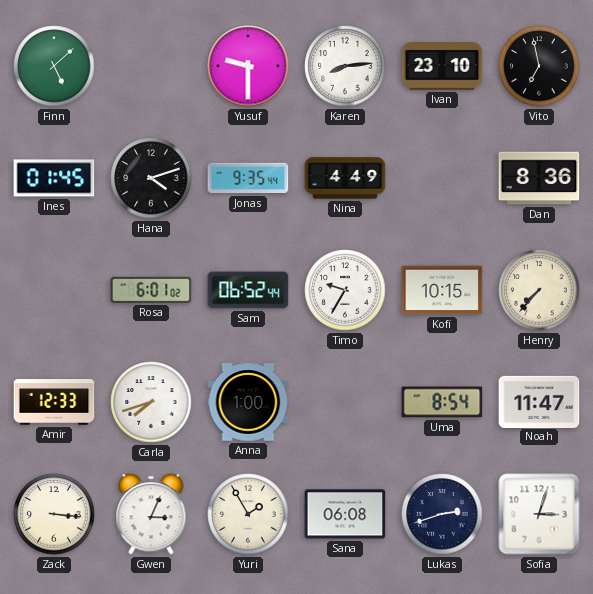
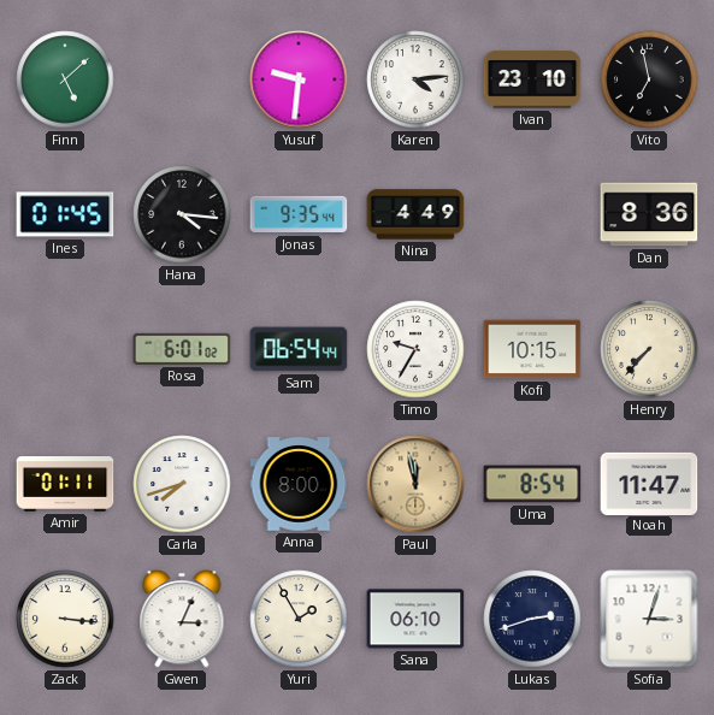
Yusuf: 9:30 -> 9:31 (299, 79)
Karen: 8:14 -> 4:14 (415, 79)
Hana: 4:12 -> 4:16 (182, 214)
Sam: 06:52 -> 06:54 (299, 349)
Amir: 12:33 -> 01:11 (65, 485)
Anna: 1:00 -> 8:00 (299, 484)
Paul: none -> 11:58 (415, 484)
Sana: 06:08 -> 06:10 (415, 619)
